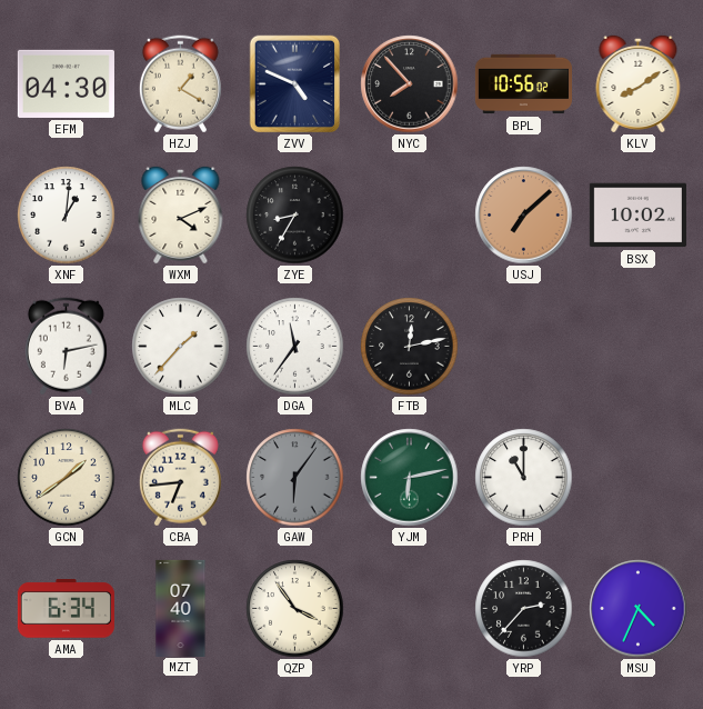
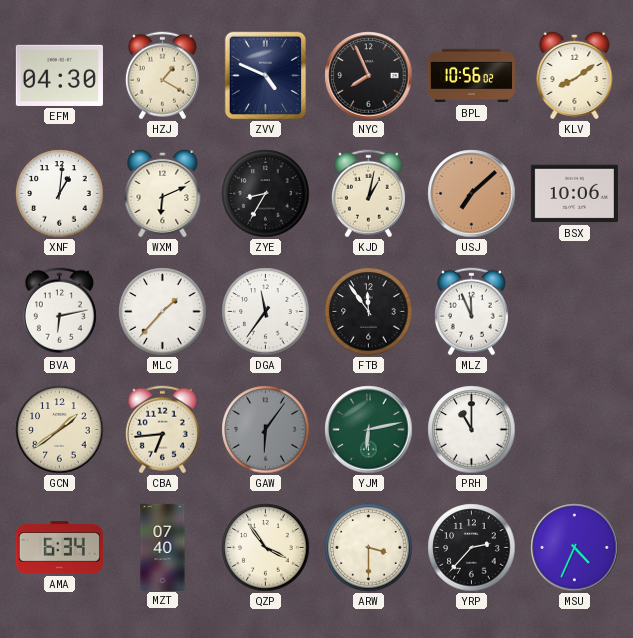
NYC: 7:53 -> 7:56 (369, 76)
WXM: 4:11 -> 6:11 (163, 193)
KJD: none -> 1:02 (368, 194)
BSX: 10:02 -> 10:06 (574, 194)
FTB: 12:13 -> 11:54 (369, 312)
MLZ: none -> 11:56 (471, 312)
ARW: none -> 3:30 (369, 548)
